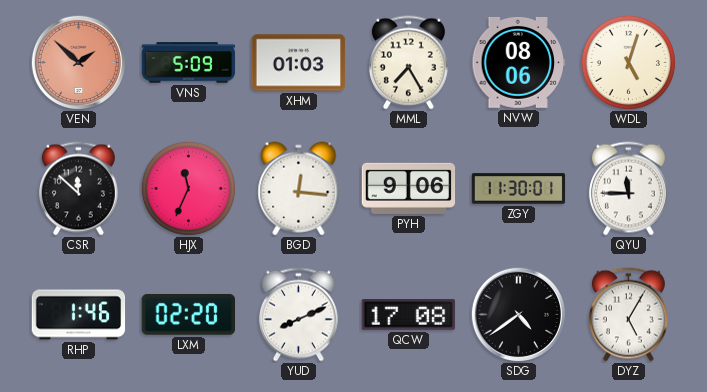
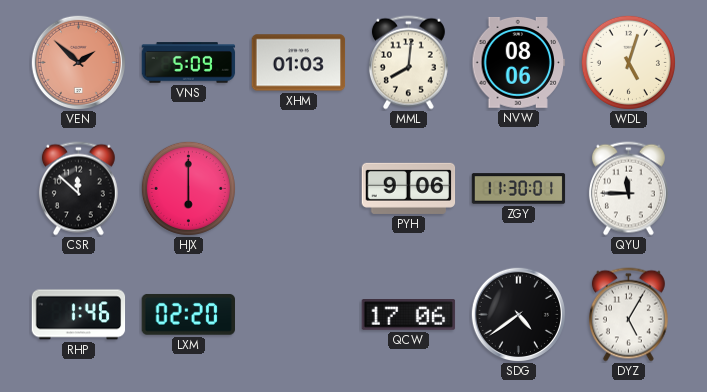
MML: 7:25 -> 8:01 (408, 63)
HJX: 11:34 -> 6:00 (188, 188)
BGD: 12:16 -> none (299, 189)
YUD: 8:11 -> none (298, 315)
QCW: 17:08 -> 17:06 (409, 315)
